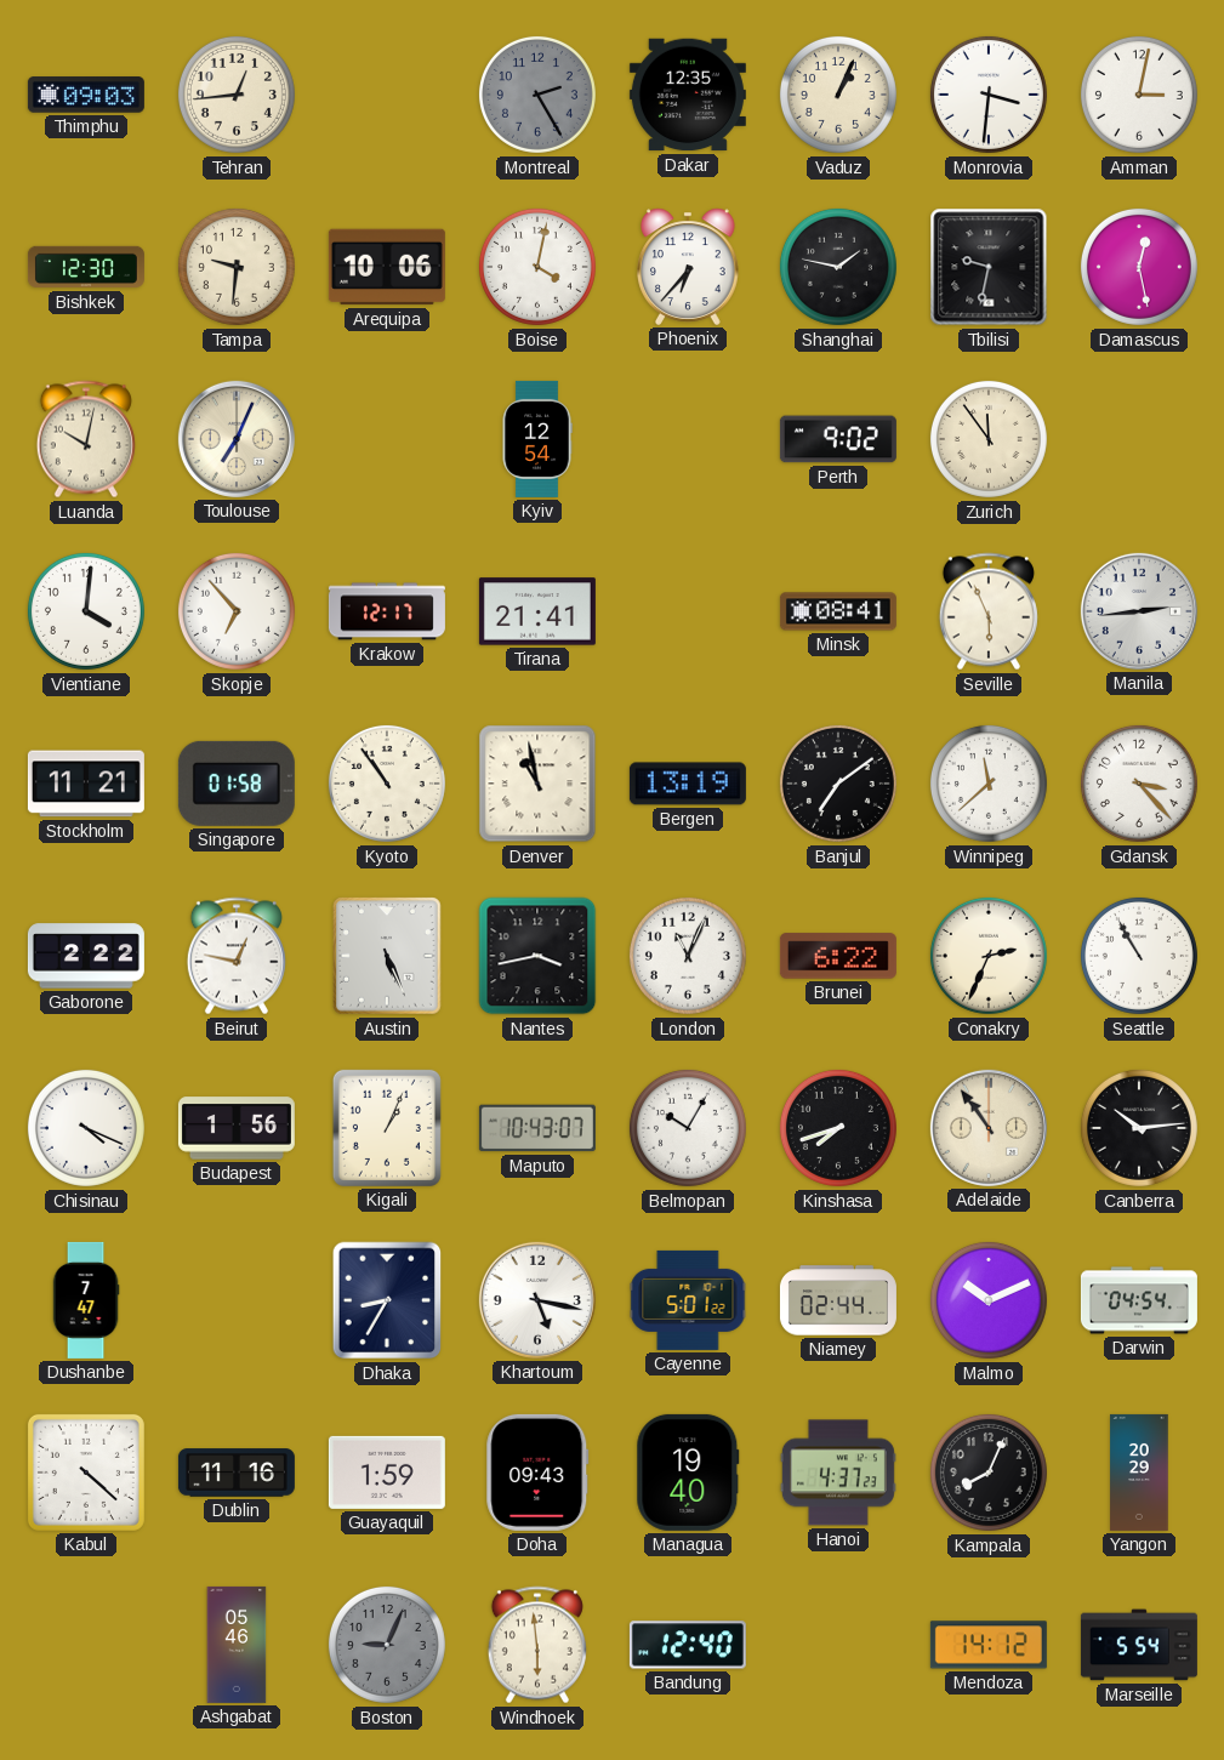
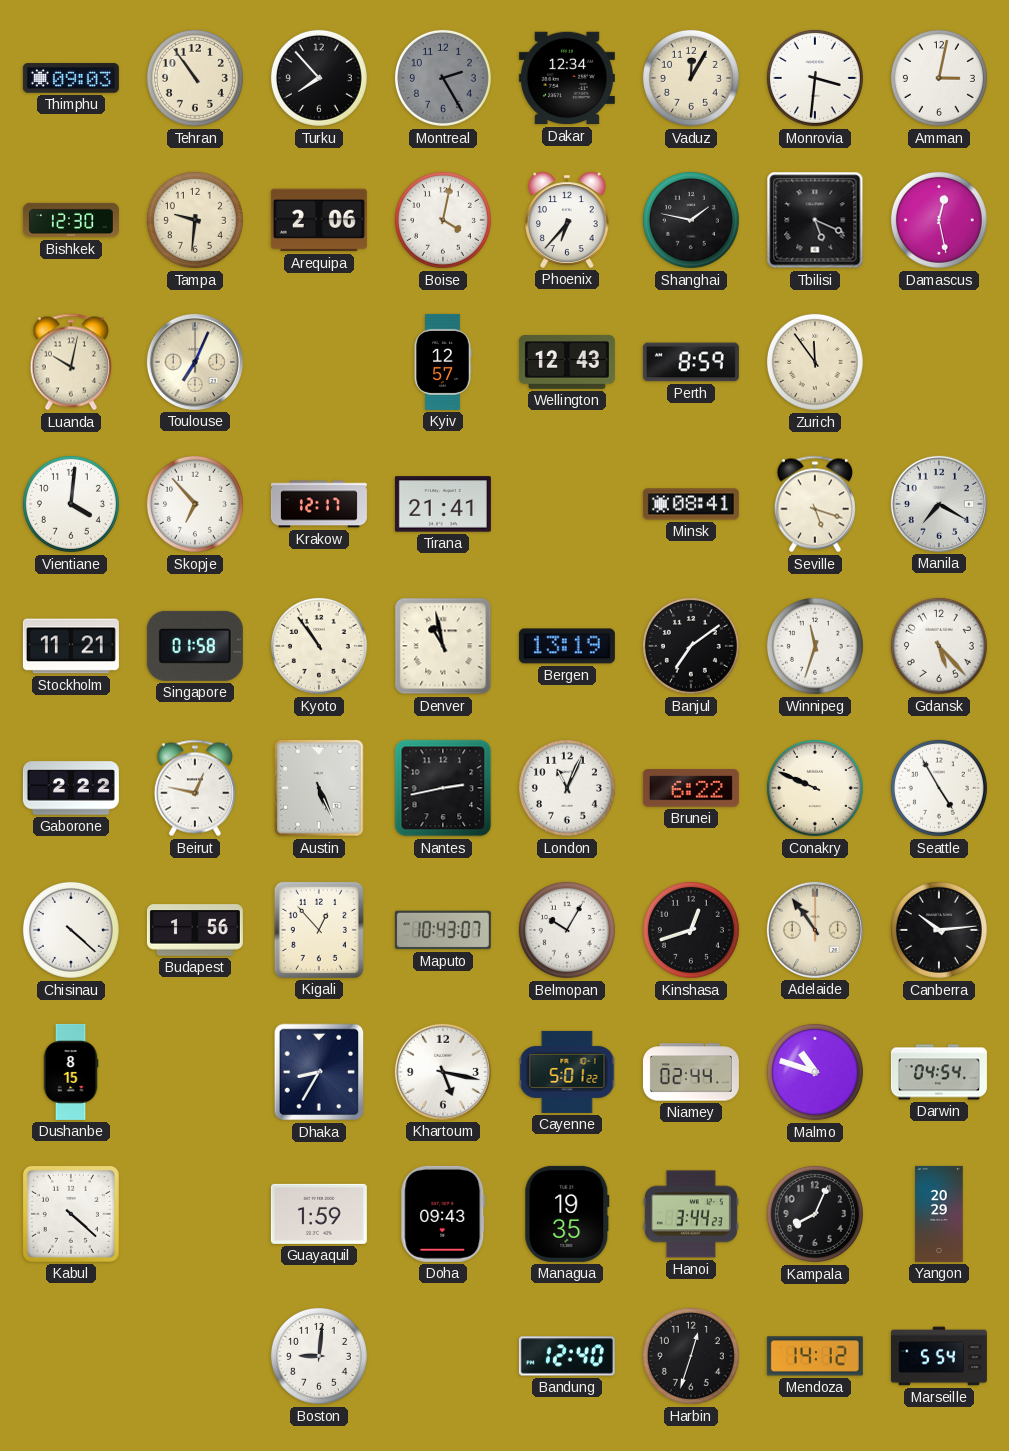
Tehran: 12:44 -> 10:54 (195, 78)
Turku: none -> 7:53 (319, 78)
Dakar: 12:35 -> 12:34 (567, 78)
Vaduz: 1:04 -> 12:05 (691, 78)
Arequipa: 10:06 -> 2:06 (319, 220)
Tbilisi: 9:32 -> 5:19 (815, 220)
Kyiv: 12:54 -> 12:57 (443, 362)
Wellington: none -> 12:43 (567, 363)
Perth: 9:02 -> 8:59 (691, 362)
Seville: 5:56 -> 5:18 (815, 504)
Manila: 2:44 -> 7:20 (939, 504)
Winnipeg: 11:38 -> 11:33 (815, 646)
Gdansk: 3:23 -> 5:23 (939, 646)
Nantes: 3:43 -> 2:43 (443, 788)
Conakry: 2:34 -> 9:49 (815, 788)
Seattle: 10:55 -> 4:55 (939, 788)
Chisinau: 4:19 -> 4:22 (71, 930)
Kigali: 1:04 -> 12:53 (319, 930)
Kinshasa: 7:42 -> 12:42 (691, 930)
Dushanbe: 7:47 -> 8:15 (71, 1072)
Malmo: 10:11 -> 10:48 (815, 1072)
Dublin: 11:16 -> none (237, 1473)
Managua: 19:40 -> 19:35 (567, 1214)
Hanoi: 4:37 -> 3:44 (691, 1214)
Ashgabat: 05:46 -> none (237, 1645)
Boston: 9:04 -> 9:01 (319, 1356)
Boston dial: grey -> white (319, 1356)
Windhoek: 5:59 -> none (537, 1645)
Harbin: none -> 12:33 (691, 1356)
